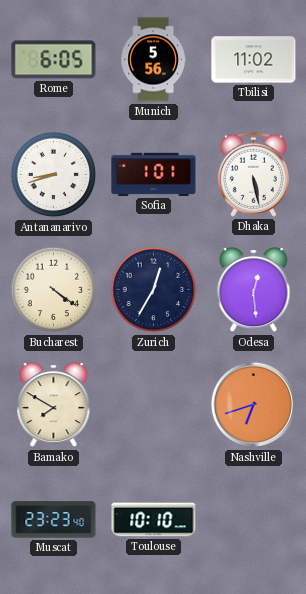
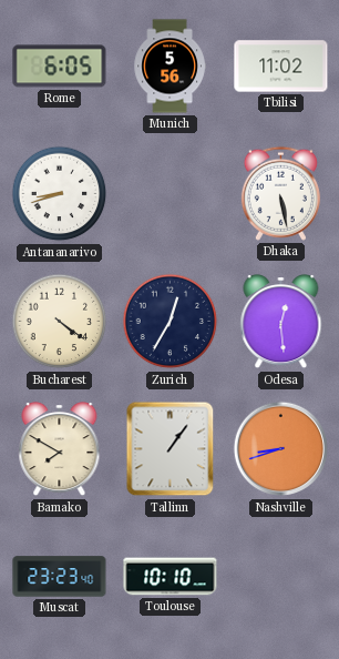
Sofia: 1:01 -> none (154, 174)
Tallinn: none -> 1:06 (171, 449)
Nashville: 6:42 -> 8:42 (281, 449)
